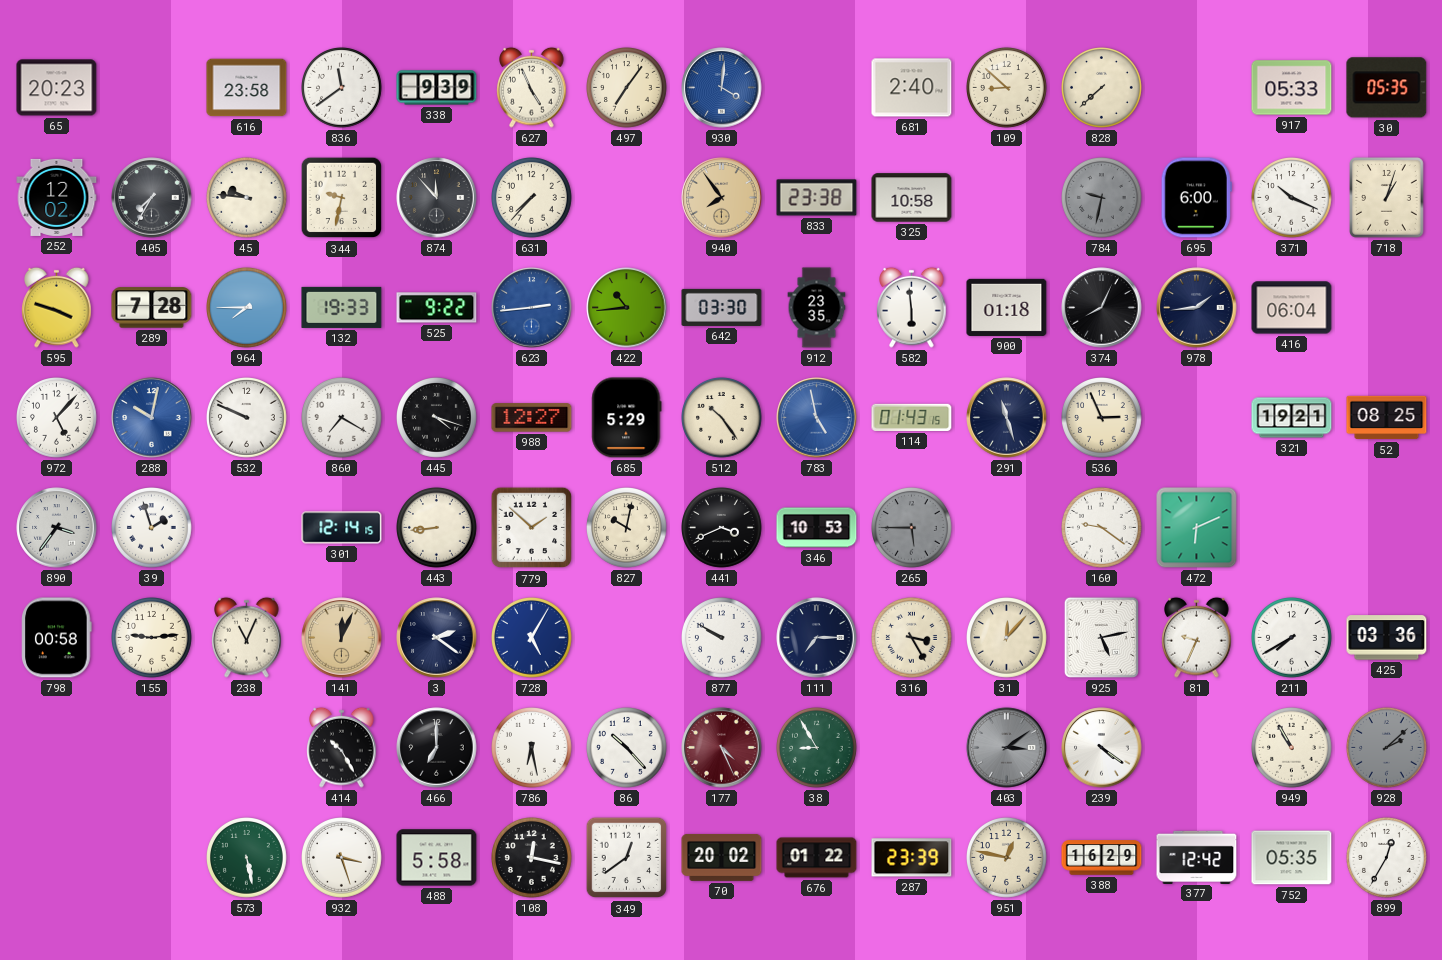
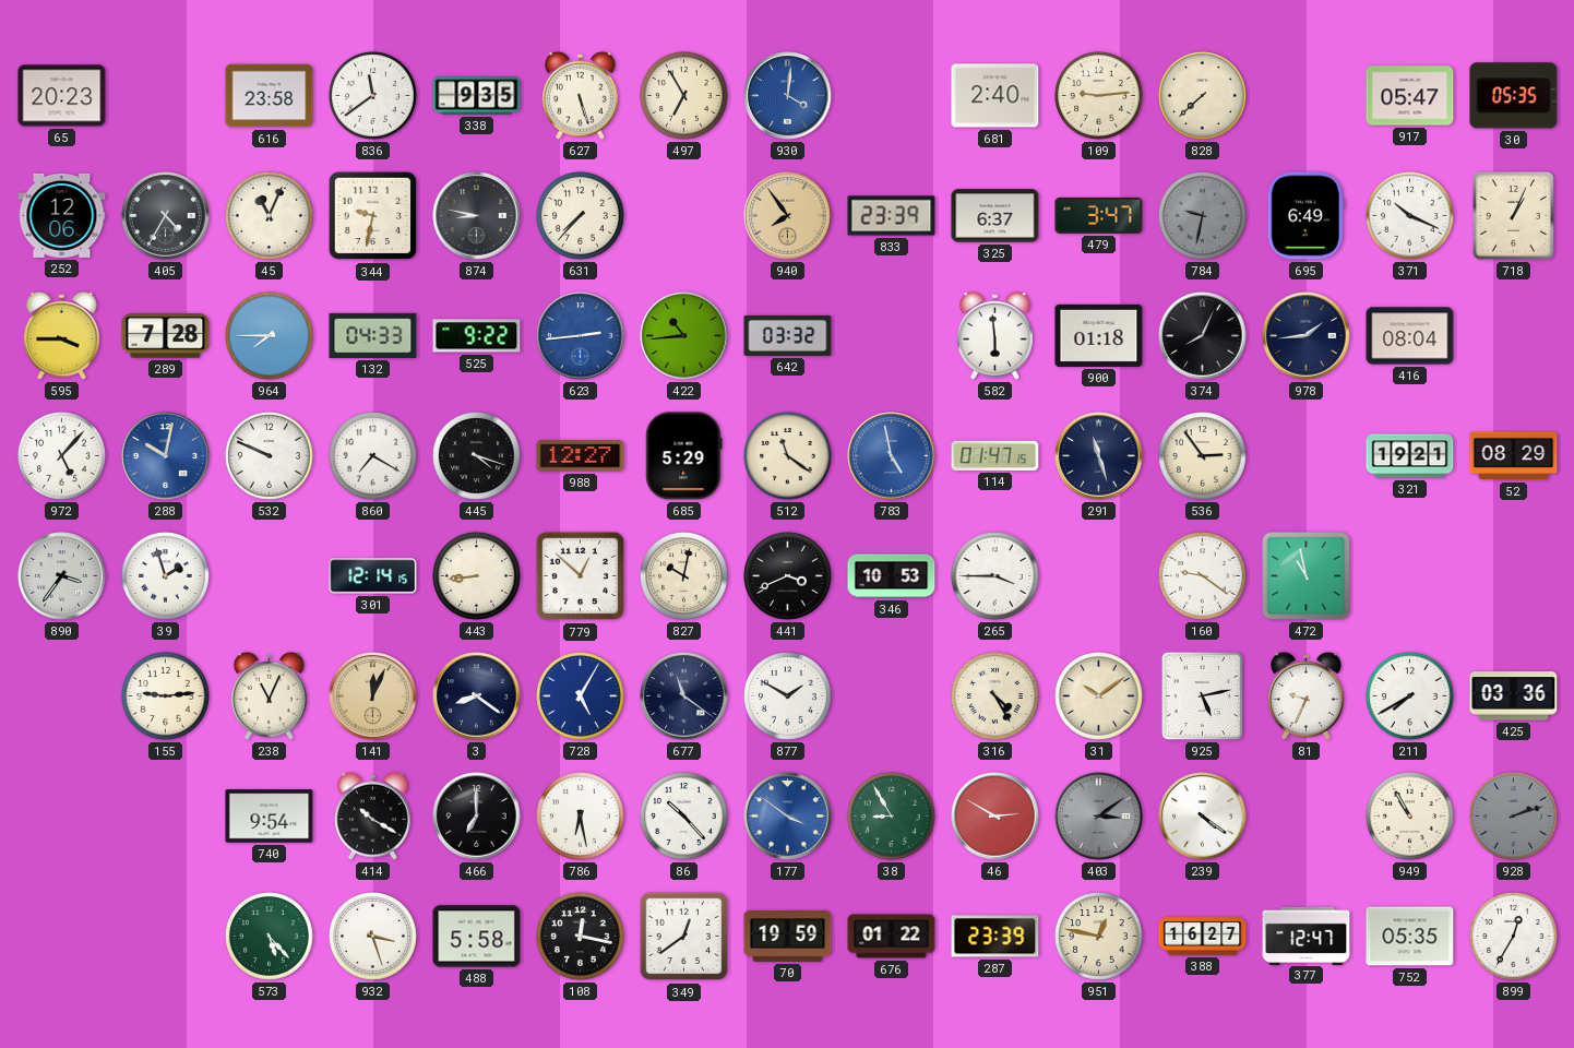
338: 9:39 -> 9:35 (477, 96)
627: 4:56 -> 5:27 (581, 95)
497: 7:06 -> 6:55 (684, 96)
109: 8:52 -> 9:14 (1099, 96)
917: 05:33 -> 05:47 (1410, 96)
252: 12:02 -> 12:06 (62, 215)
405: 7:35 -> 4:35 (166, 216)
45: 9:46 -> 11:04 (270, 216)
874: 11:53 -> 8:47 (477, 216)
833: 23:38 -> 23:39 (892, 216)
325: 10:58 -> 6:37 (995, 216)
479: none -> 3:47 (1099, 215)
695: 6:00 -> 6:49 (1305, 216)
718: 1:03 -> 1:04 (1514, 216)
595: 3:48 -> 3:45 (62, 335)
132: 19:33 -> 04:33 (373, 335)
642: 03:30 -> 03:32 (788, 335)
912: 23:35 -> none (817, 308)
416: 06:04 -> 08:04 (1410, 336)
512: 10:24 -> 11:21 (788, 456)
114: 01:43 -> 01:47 (995, 455)
536: 2:56 -> 2:54 (1203, 456)
52: 08:25 -> 08:29 (1514, 456)
779: 1:52 -> 12:52 (581, 576)
265: 5:45 -> 3:45 (995, 576)
265 dial: grey -> white (995, 576)
472: 6:11 -> 10:58 (1307, 576)
798: 00:58 -> none (57, 638)
3: 2:21 -> 8:21 (477, 696)
677: none -> 11:21 (684, 696)
877: 9:50 -> 1:50 (788, 696)
111: 7:15 -> none (817, 638)
316: 3:25 -> 4:25 (995, 696)
31: 12:07 -> 10:09 (1099, 696)
740: none -> 9:54 (270, 817)
414: 10:25 -> 10:20 (373, 815)
177: 4:26 -> 3:51 (788, 817)
177 dial: burgundy -> blue (788, 817)
46: none -> 2:50 (995, 817)
928: 2:08 -> 2:12 (1514, 817)
573: 5:28 -> 5:23 (270, 937)
70: 20:02 -> 19:59 (788, 936)
388: 16:29 -> 16:27 (1203, 937)
377: 12:42 -> 12:47 (1307, 936)
